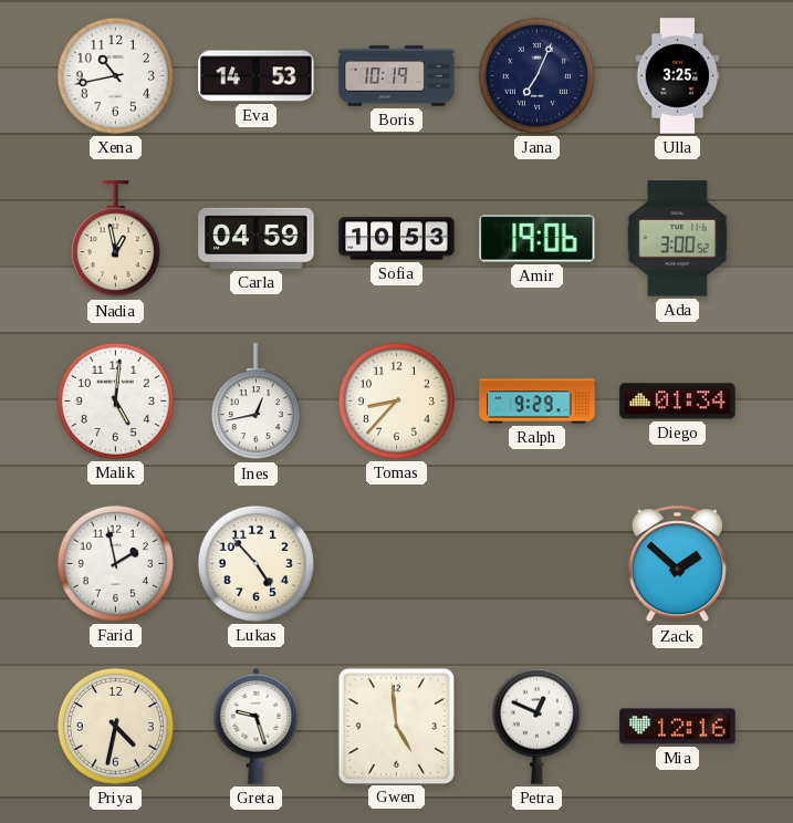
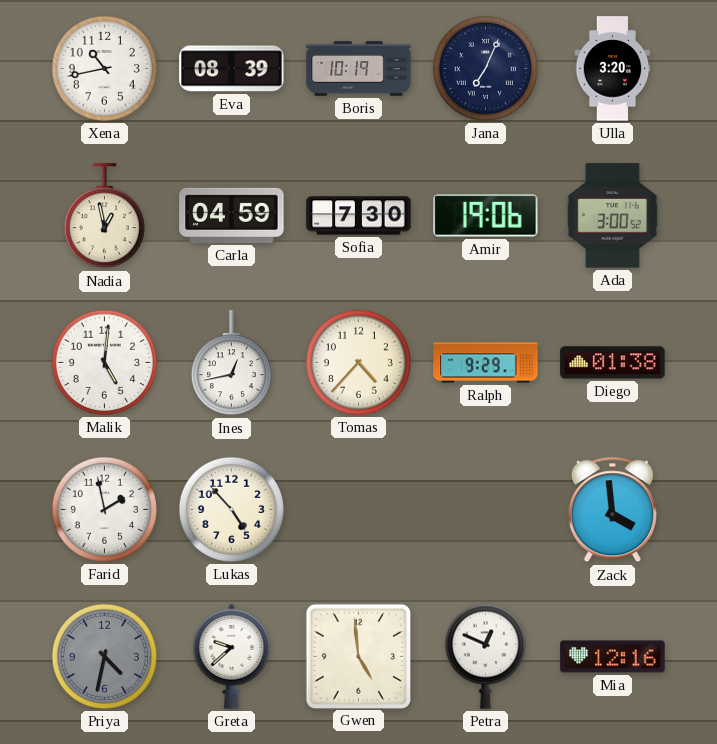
Eva: 14:53 -> 08:39 (232, 69)
Ulla: 3:25 -> 3:20 (613, 69)
Sofia: 10:53 -> 7:30 (359, 216)
Tomas: 8:37 -> 4:37 (358, 362)
Diego: 01:34 -> 01:38 (613, 363)
Zack: 1:52 -> 3:59 (612, 510)
Priya dial: cream -> grey (104, 656)
Greta: 9:27 -> 9:38 (232, 656)
